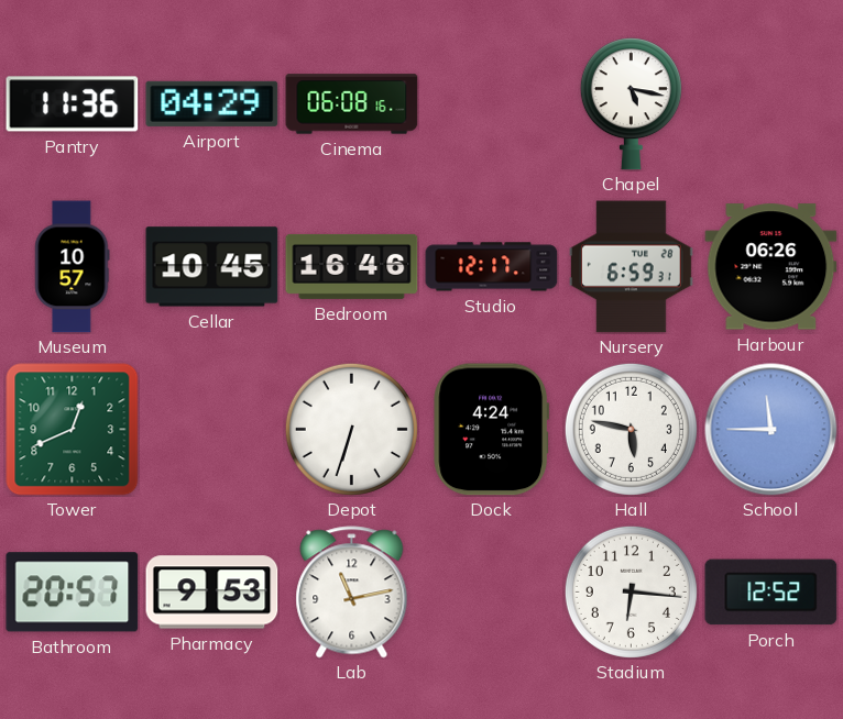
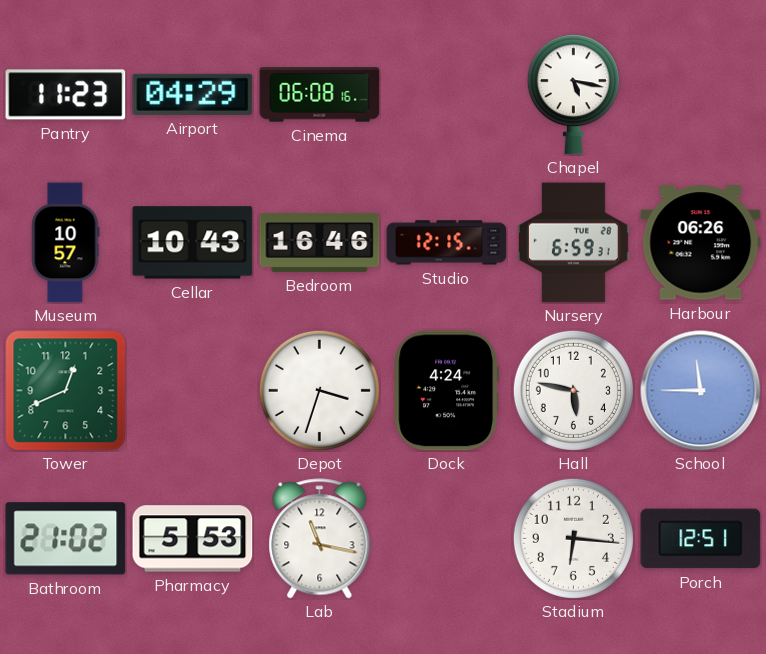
Pantry: 11:36 -> 11:23 (66, 95)
Cellar: 10:45 -> 10:43 (193, 243)
Studio: 12:17 -> 12:15 (447, 243)
Depot: 6:33 -> 3:33 (319, 390)
Bathroom: 20:57 -> 21:02 (66, 539)
Pharmacy: 9:53 -> 5:53 (193, 539)
Lab: 11:13 -> 11:17 (320, 539)
Porch: 12:52 -> 12:51 (701, 539)
